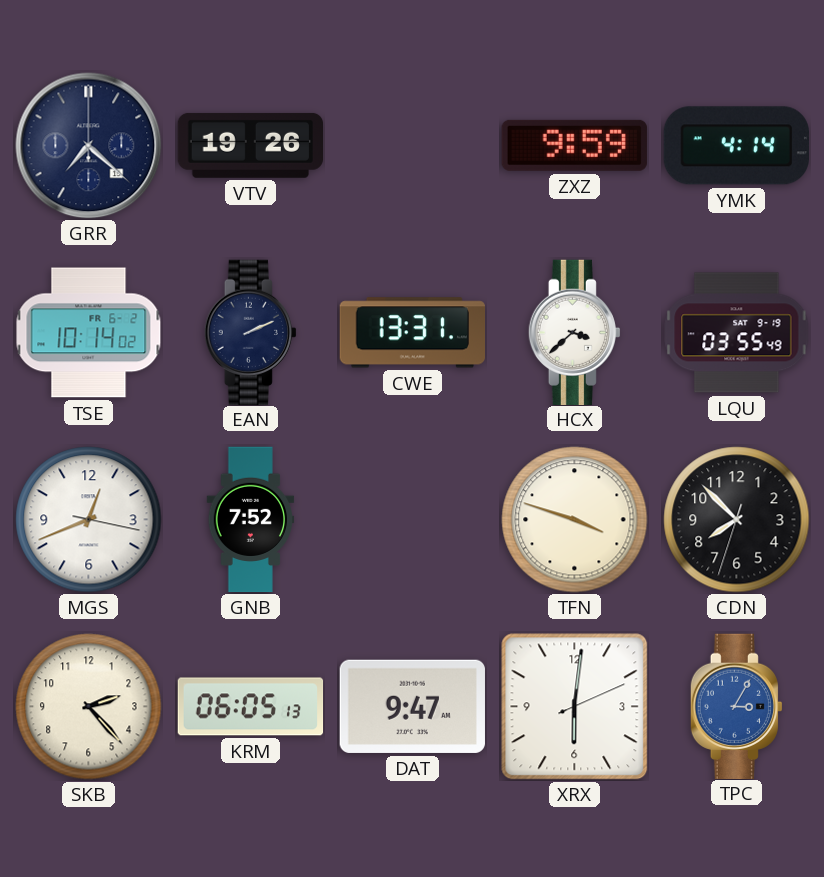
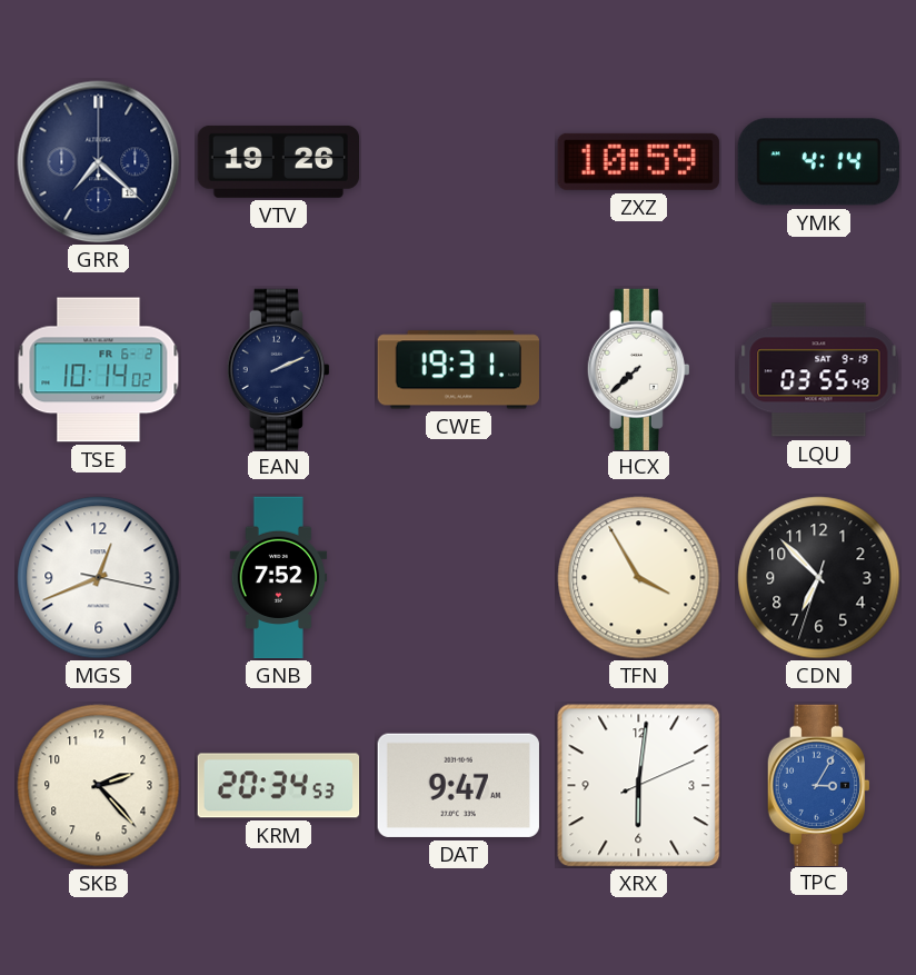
ZXZ: 9:59 -> 10:59 (638, 161)
CWE: 13:31 -> 19:31 (458, 370)
HCX: 3:38 -> 7:38 (638, 369)
TFN: 3:48 -> 3:55 (639, 578)
CDN: 7:52 -> 6:52 (819, 578)
KRM: 06:05 -> 20:34 (279, 786)
